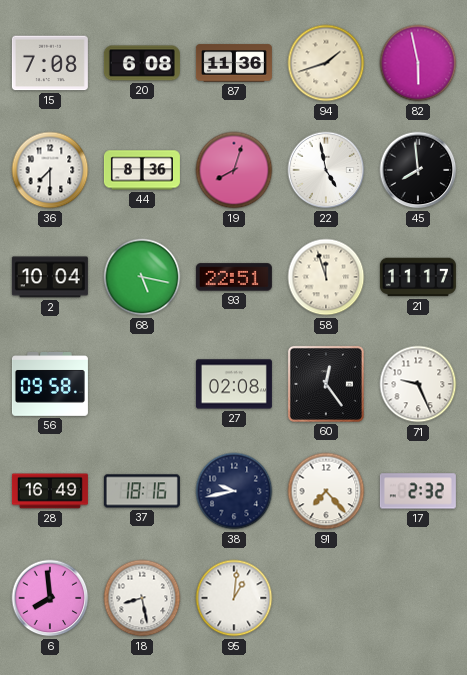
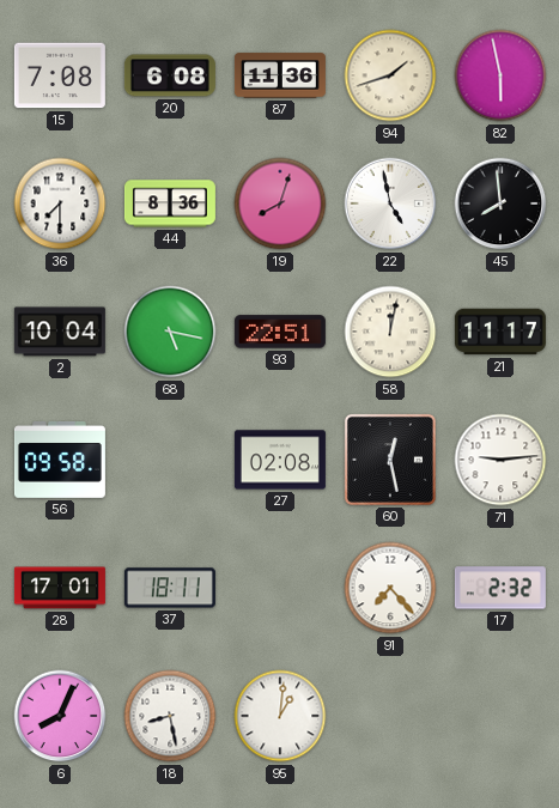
58: 11:57 -> 12:02 (390, 332)
60: 12:24 -> 12:28 (390, 460)
71: 9:26 -> 9:14 (500, 460)
28: 16:49 -> 17:01 (60, 588)
37: 18:16 -> 18:11 (170, 588)
38: 9:43 -> none (234, 491)
6: 7:59 -> 8:04 (60, 716)
